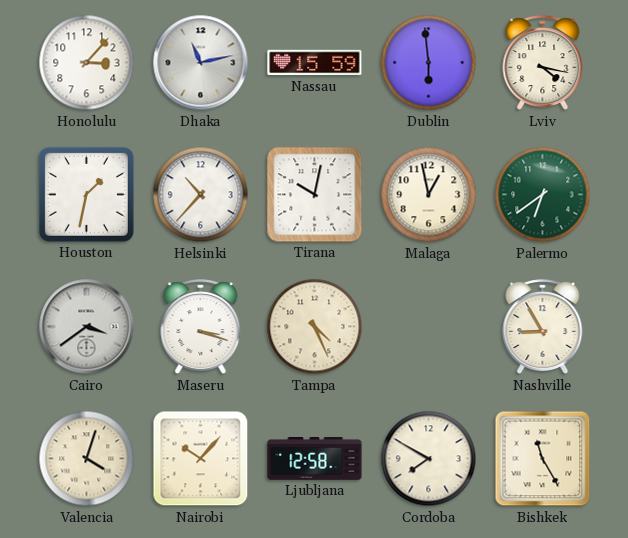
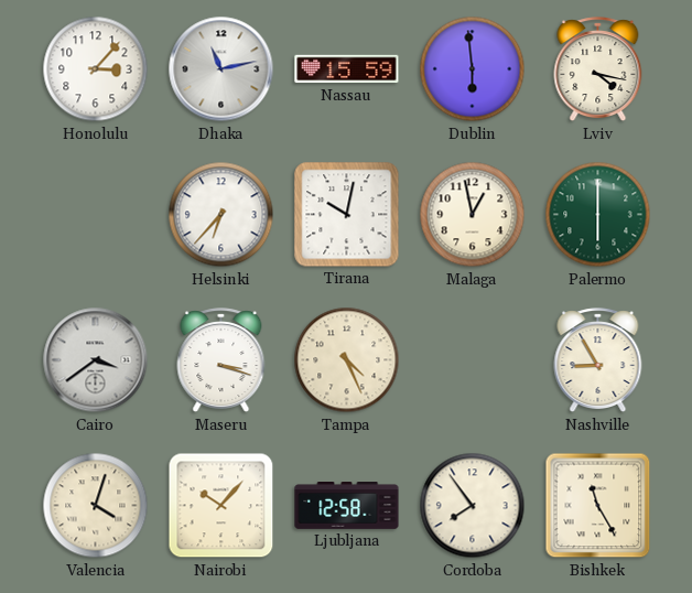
Houston: 1:32 -> none (86, 194)
Helsinki: 10:37 -> 6:37 (221, 215)
Palermo: 6:39 -> 6:00 (598, 215)
Cordoba: 7:50 -> 7:54 (473, 506)
